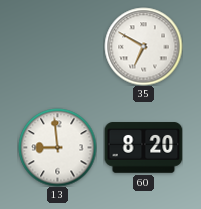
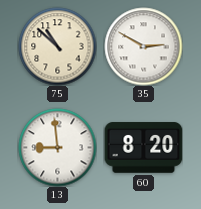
75: none -> 10:52 (57, 46)
35: 6:50 -> 2:50 (143, 46)
